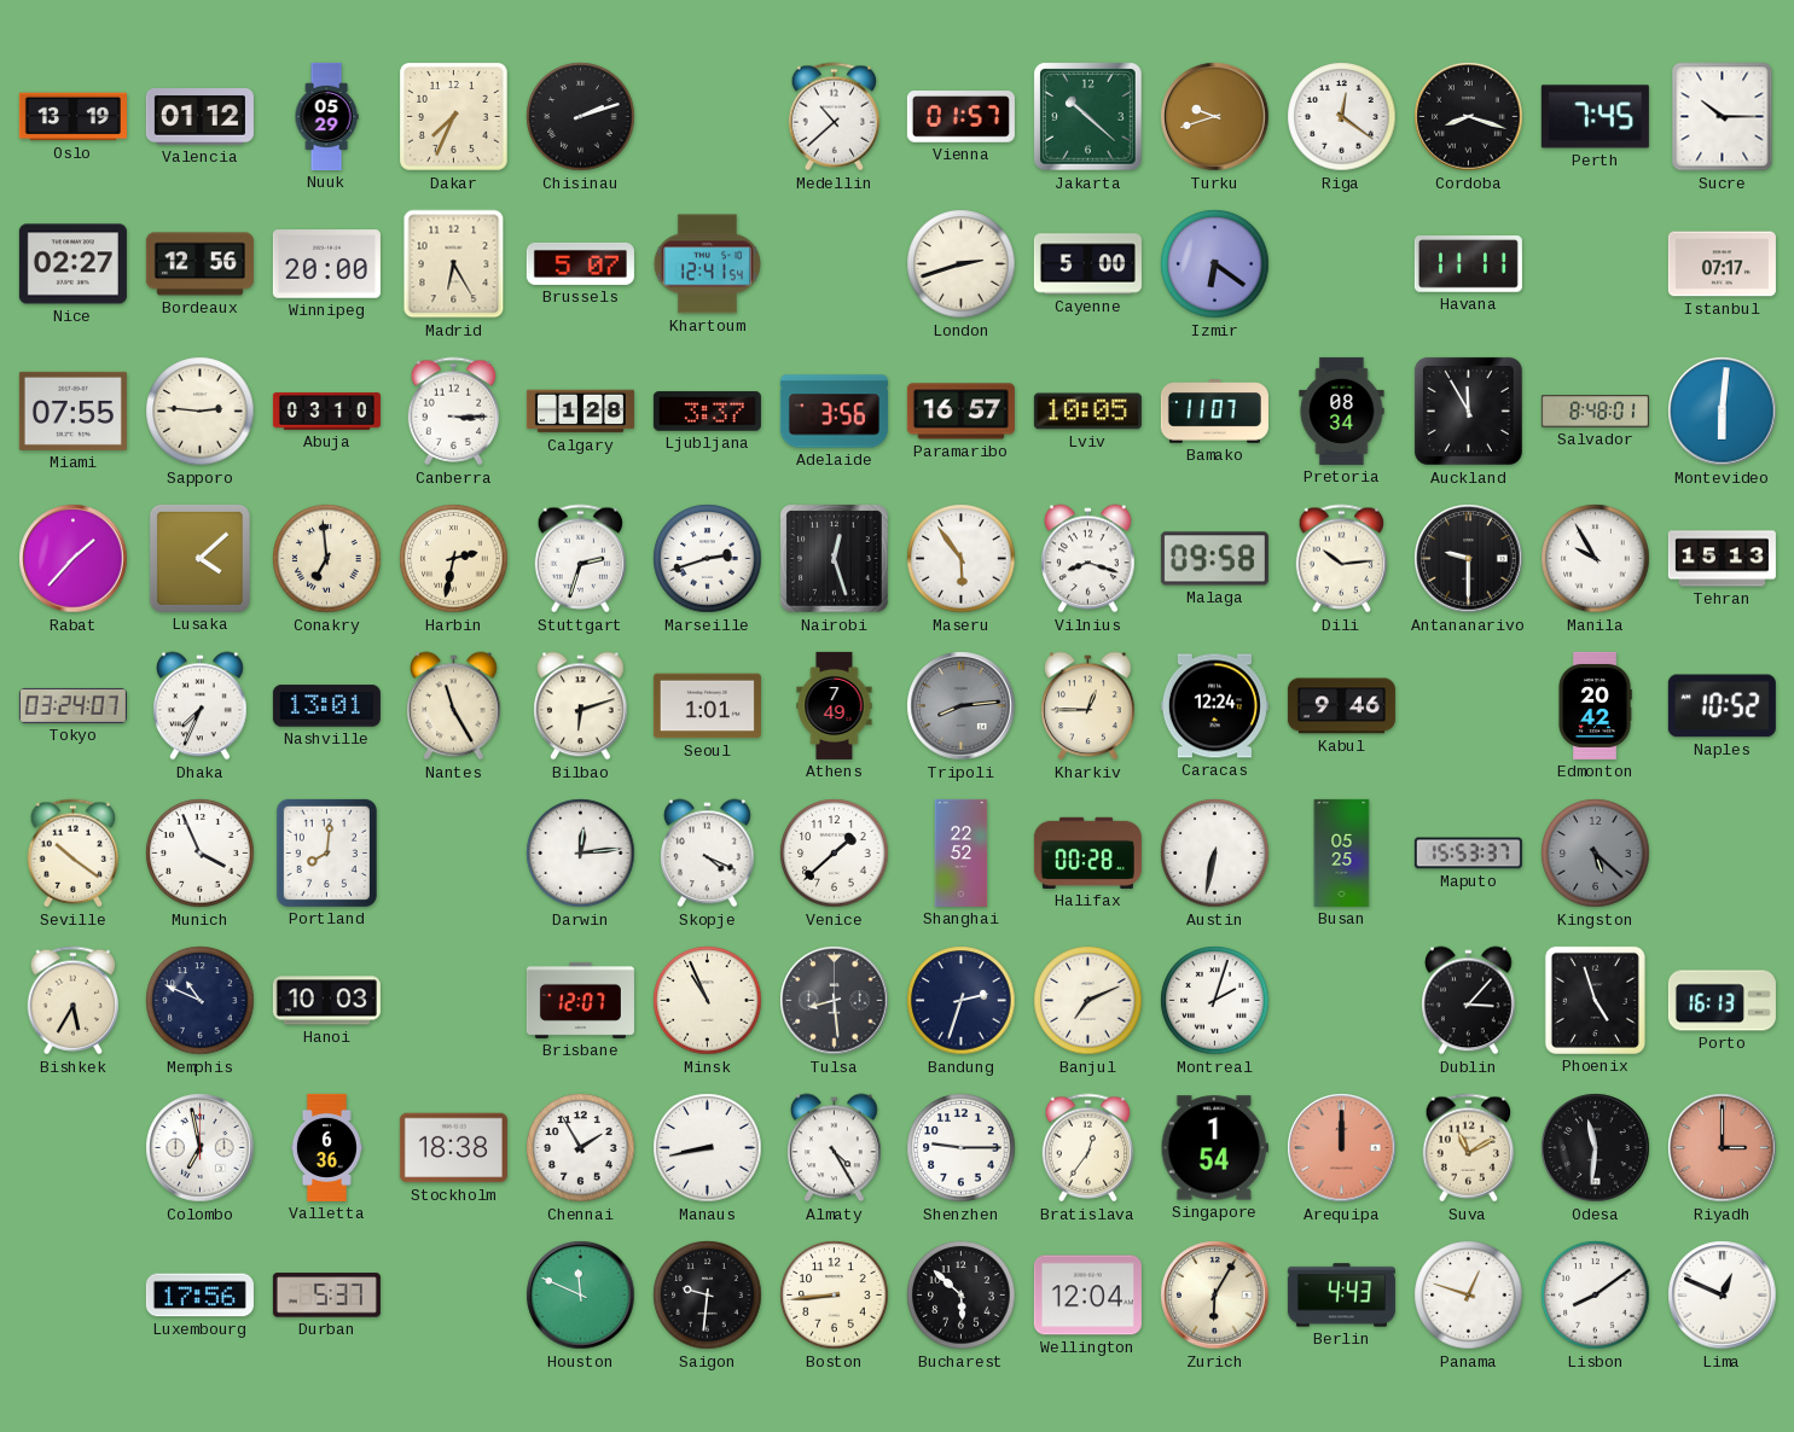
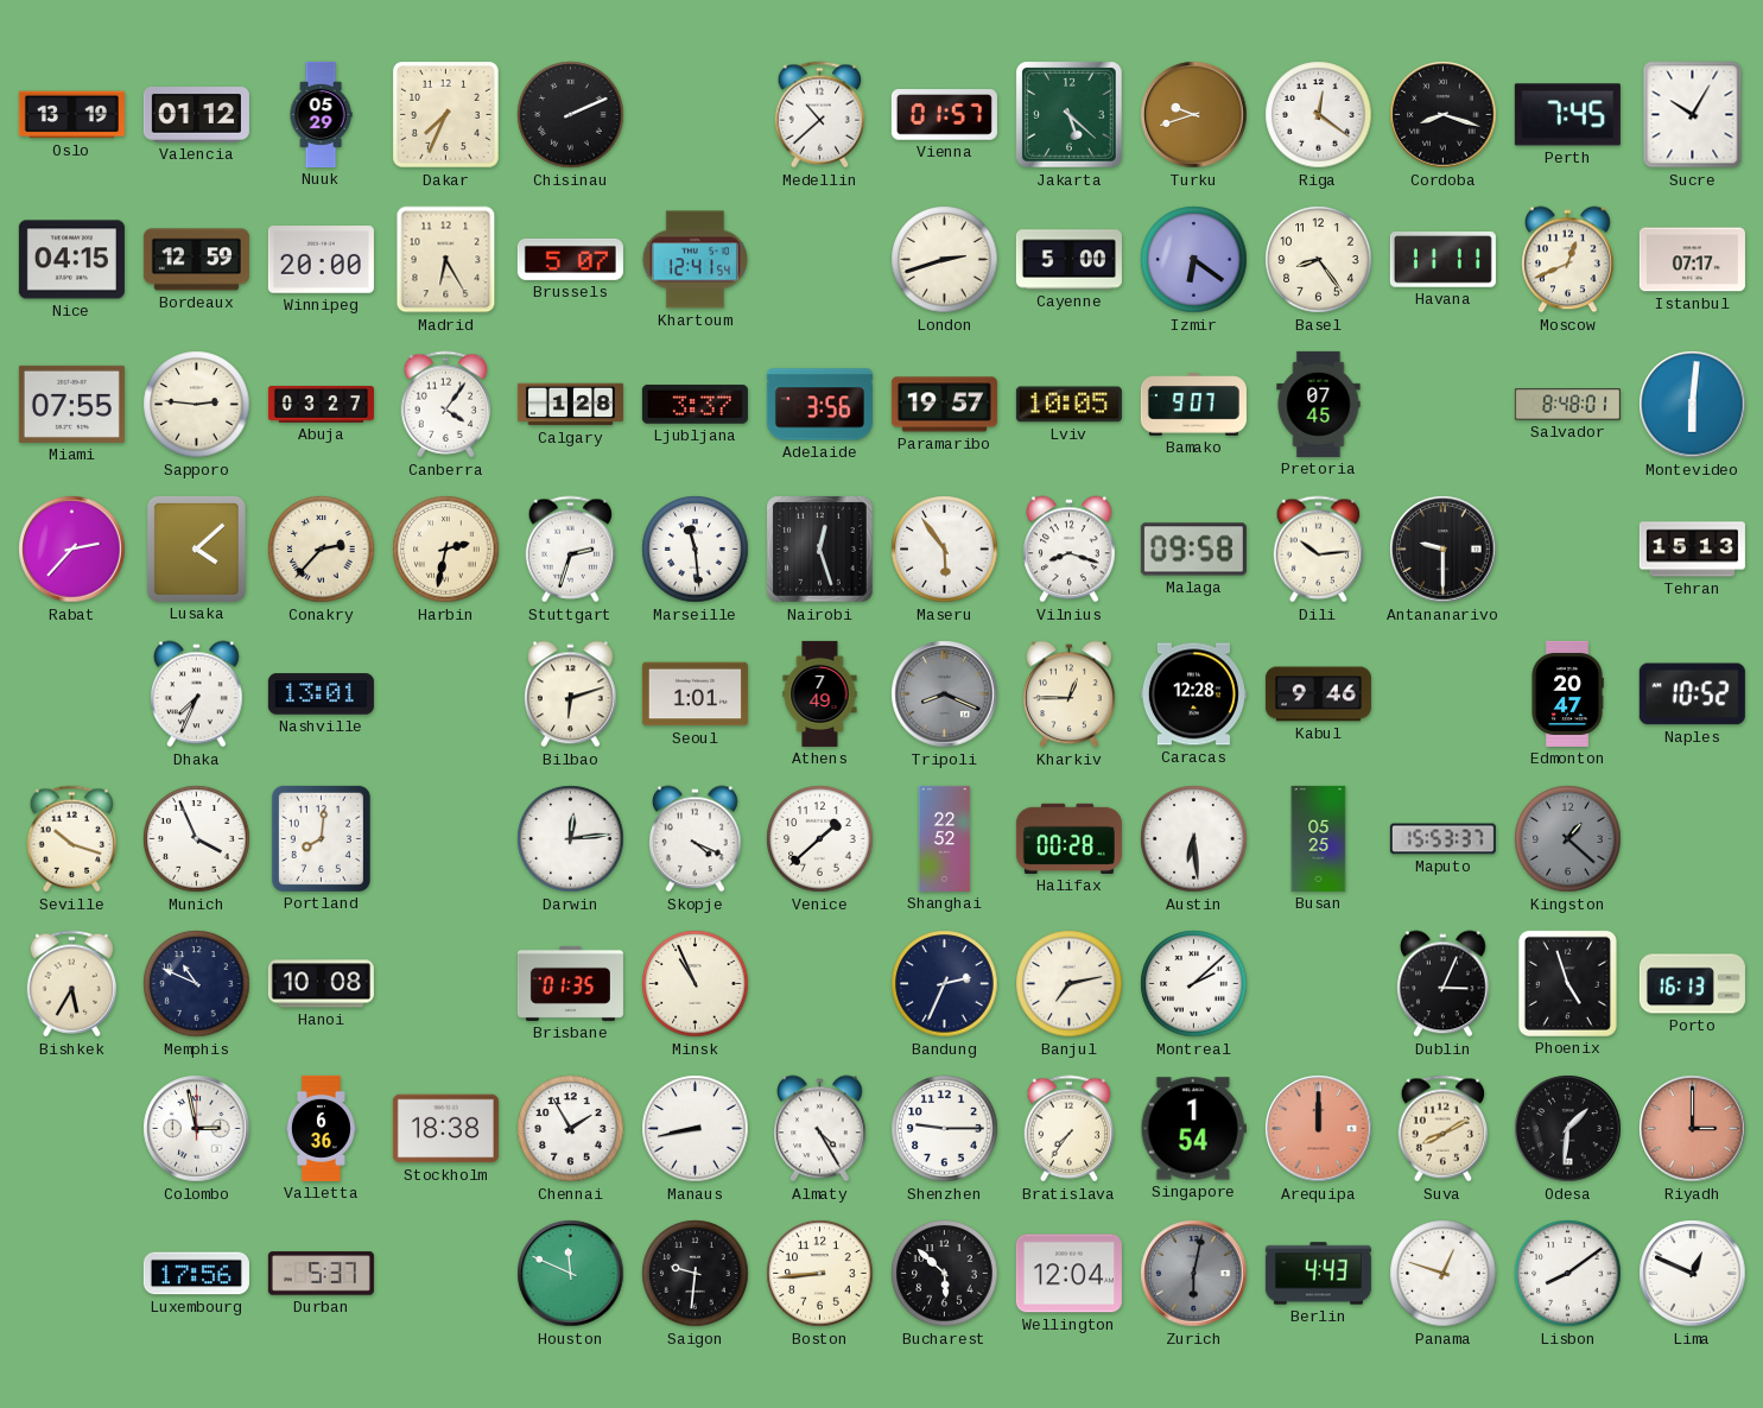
Chisinau: 2:12 -> 2:11 (571, 115)
Jakarta: 10:22 -> 5:22 (1070, 115)
Sucre: 10:15 -> 10:05 (1693, 115)
Nice: 02:27 -> 04:15 (71, 260)
Bordeaux: 12:56 -> 12:59 (196, 260)
Basel: none -> 8:24 (1319, 260)
Moscow: none -> 12:41 (1568, 260)
Abuja: 03:10 -> 03:27 (321, 405)
Canberra: 3:15 -> 4:06 (446, 405)
Paramaribo: 16:57 -> 19:57 (944, 405)
Bamako: 11:07 -> 9:07 (1193, 405)
Pretoria: 08:34 -> 07:45 (1319, 404)
Auckland: 11:55 -> none (1468, 411)
Rabat: 1:37 -> 2:37 (72, 550)
Conakry: 6:59 -> 2:37 (322, 550)
Marseille: 2:42 -> 11:29 (696, 550)
Manila: 9:55 -> none (1596, 559)
Tokyo: 03:24 -> none (72, 705)
Nantes: 11:25 -> none (454, 706)
Tripoli: 8:14 -> 8:19 (945, 695)
Caracas: 12:24 -> 12:28 (1193, 695)
Edmonton: 20:42 -> 20:47 (1567, 693)
Seville: 10:21 -> 10:18 (72, 839)
Austin: 6:32 -> 6:29 (1194, 839)
Kingston: 5:22 -> 1:22 (1568, 839)
Hanoi: 10:03 -> 10:08 (321, 984)
Brisbane: 12:07 -> 01:35 (570, 983)
Tulsa: 8:29 -> none (835, 1001)
Bandung: 2:33 -> 2:34 (945, 984)
Banjul: 7:11 -> 7:13 (1070, 984)
Montreal: 2:03 -> 2:08 (1194, 984)
Dublin: 3:07 -> 3:04 (1444, 984)
Colombo: 6:58 -> 2:58 (197, 1129)
Bratislava: 12:36 -> 7:36 (1070, 1129)
Suva: 11:10 -> 8:10 (1444, 1129)
Odesa: 11:31 -> 1:31 (1568, 1129)
Zurich: 6:05 -> 6:02 (1194, 1274)
Zurich dial: cream -> grey (1194, 1274)
